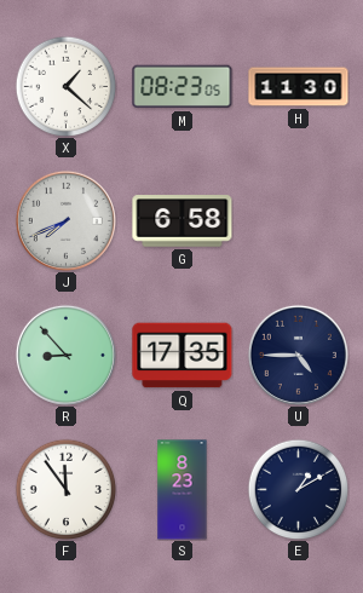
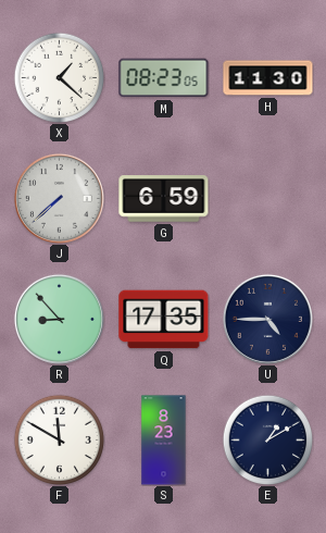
J: 7:41 -> 7:38 (59, 198)
G: 6:58 -> 6:59 (164, 199)
F: 11:54 -> 11:50 (59, 439)
